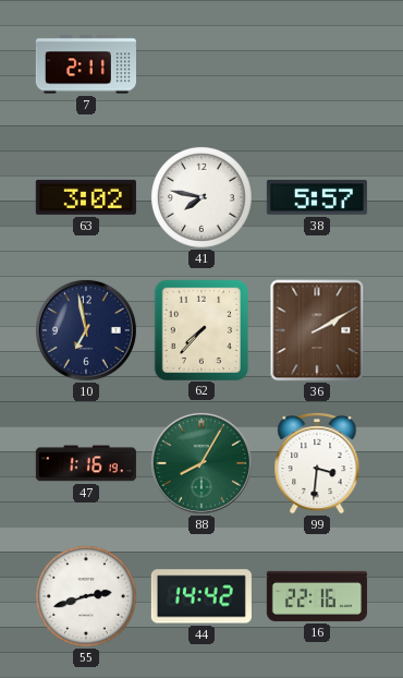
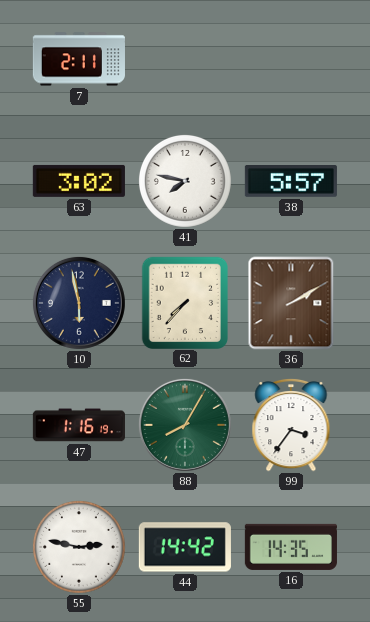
10: 6:58 -> 5:58 (79, 303)
99: 3:31 -> 3:36 (291, 425)
55: 2:42 -> 2:47 (79, 547)
16: 22:16 -> 14:35 (291, 547)
